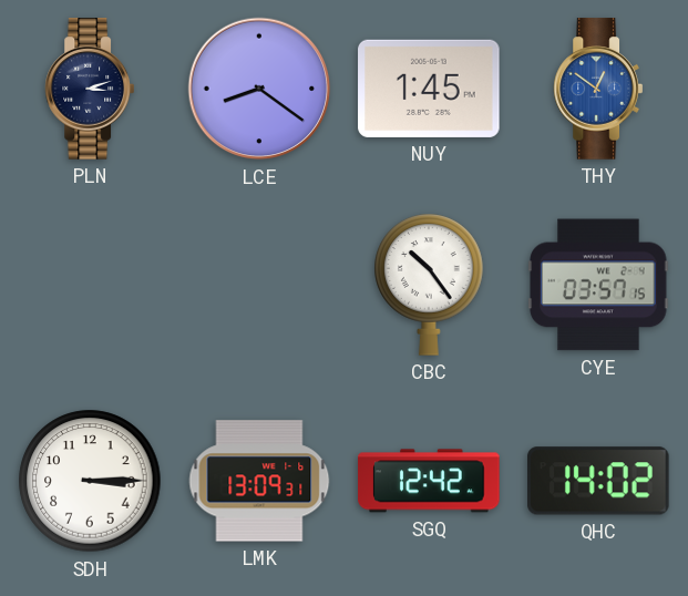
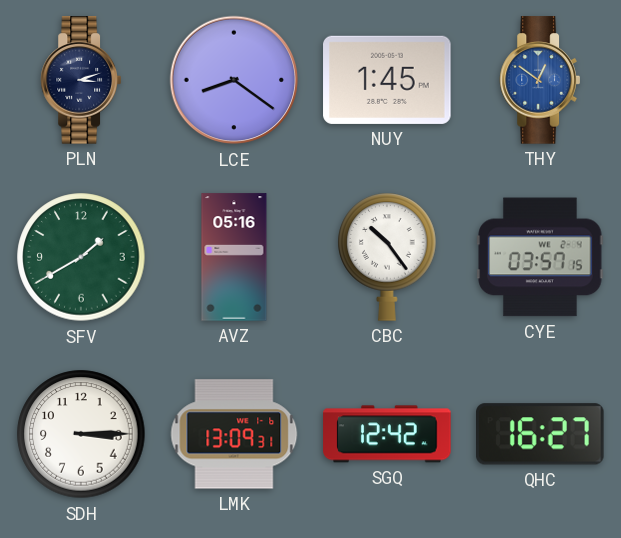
SFV: none -> 1:40 (81, 257)
AVZ: none -> 05:16 (234, 257)
QHC: 14:02 -> 16:27 (541, 434)
